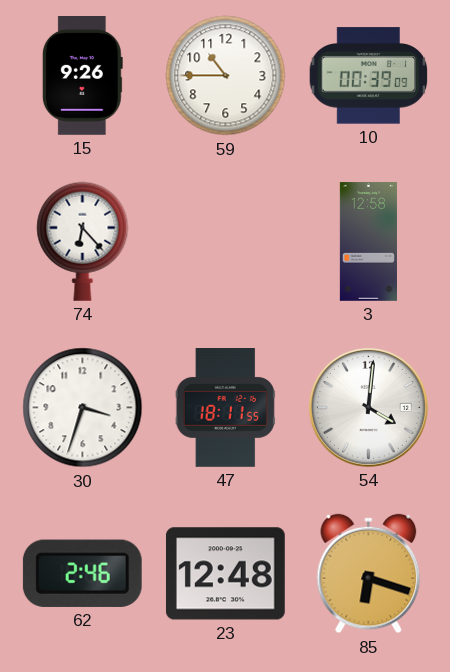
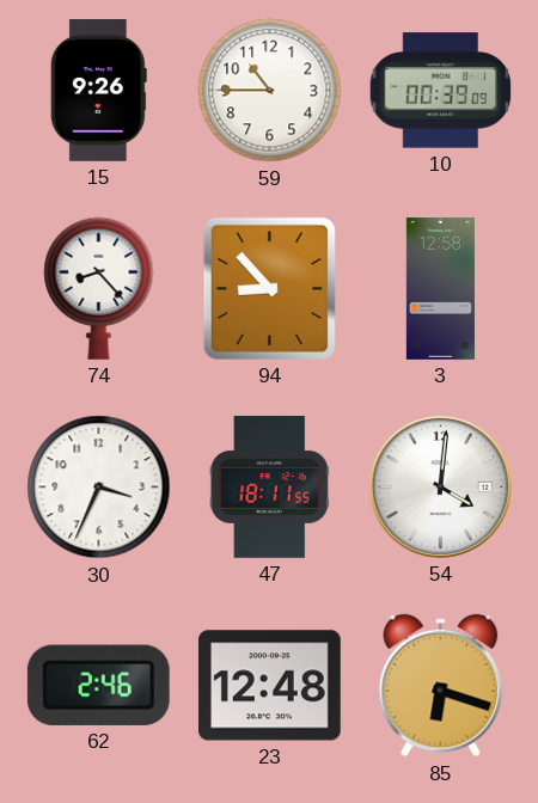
74: 6:23 -> 8:23 (99, 288)
94: none -> 8:53 (269, 288)
30: 3:33 -> 3:34 (99, 488)
